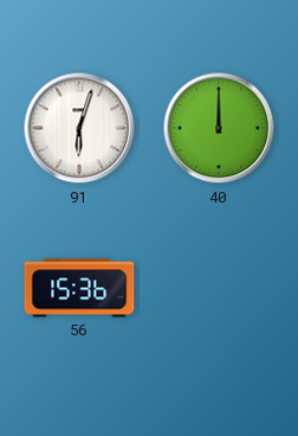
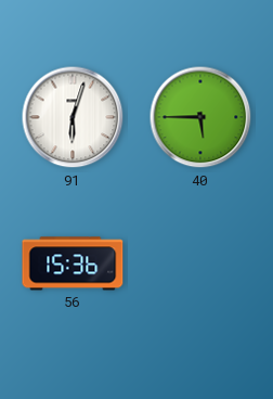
40: 12:00 -> 5:45 (200, 117)
